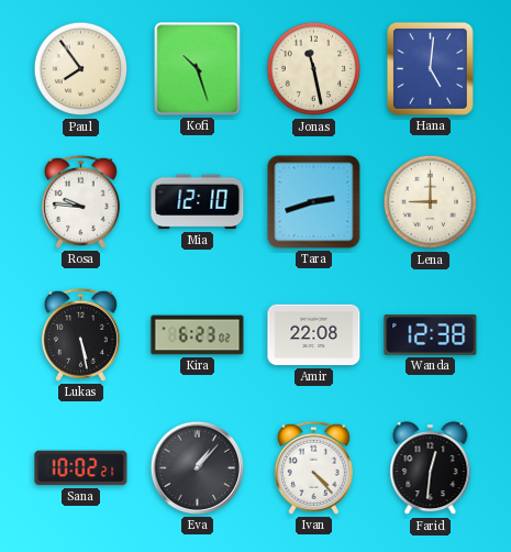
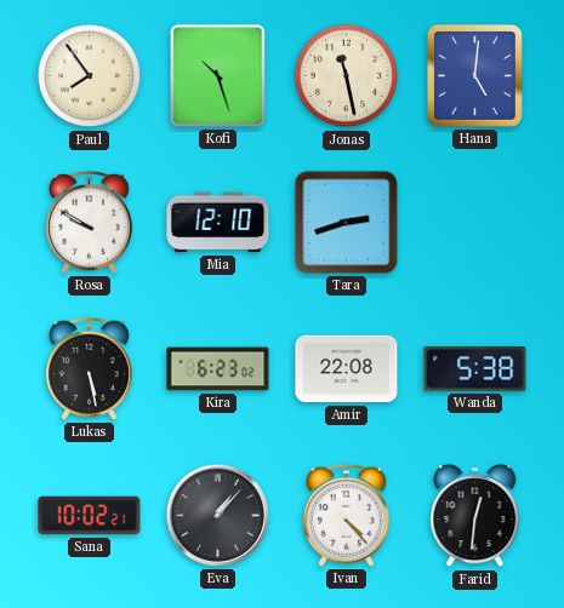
Rosa: 9:46 -> 9:50 (89, 222)
Lena: 9:00 -> none (431, 202)
Wanda: 12:38 -> 5:38 (475, 369)
